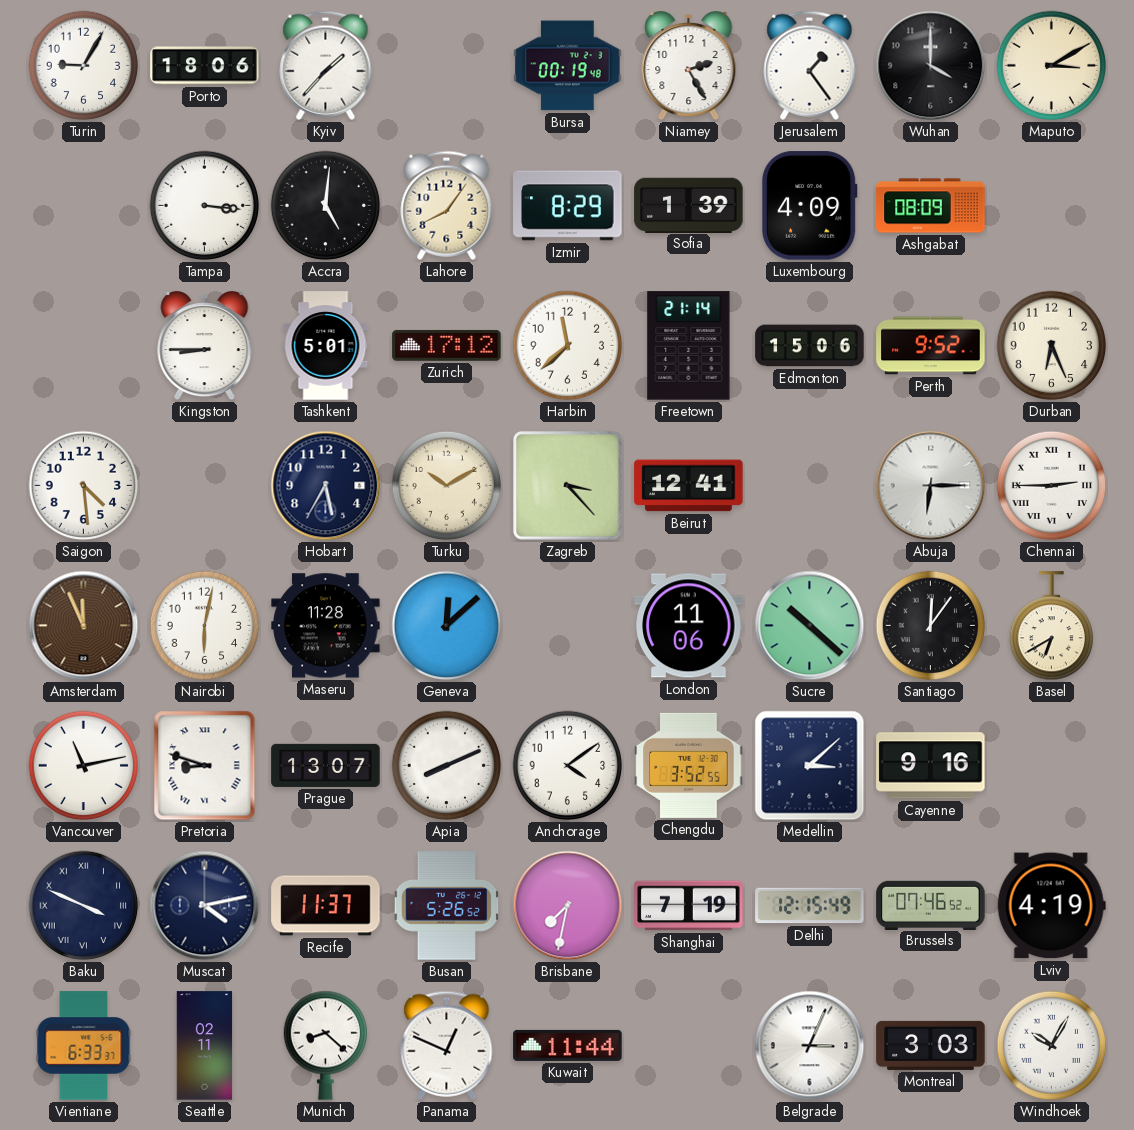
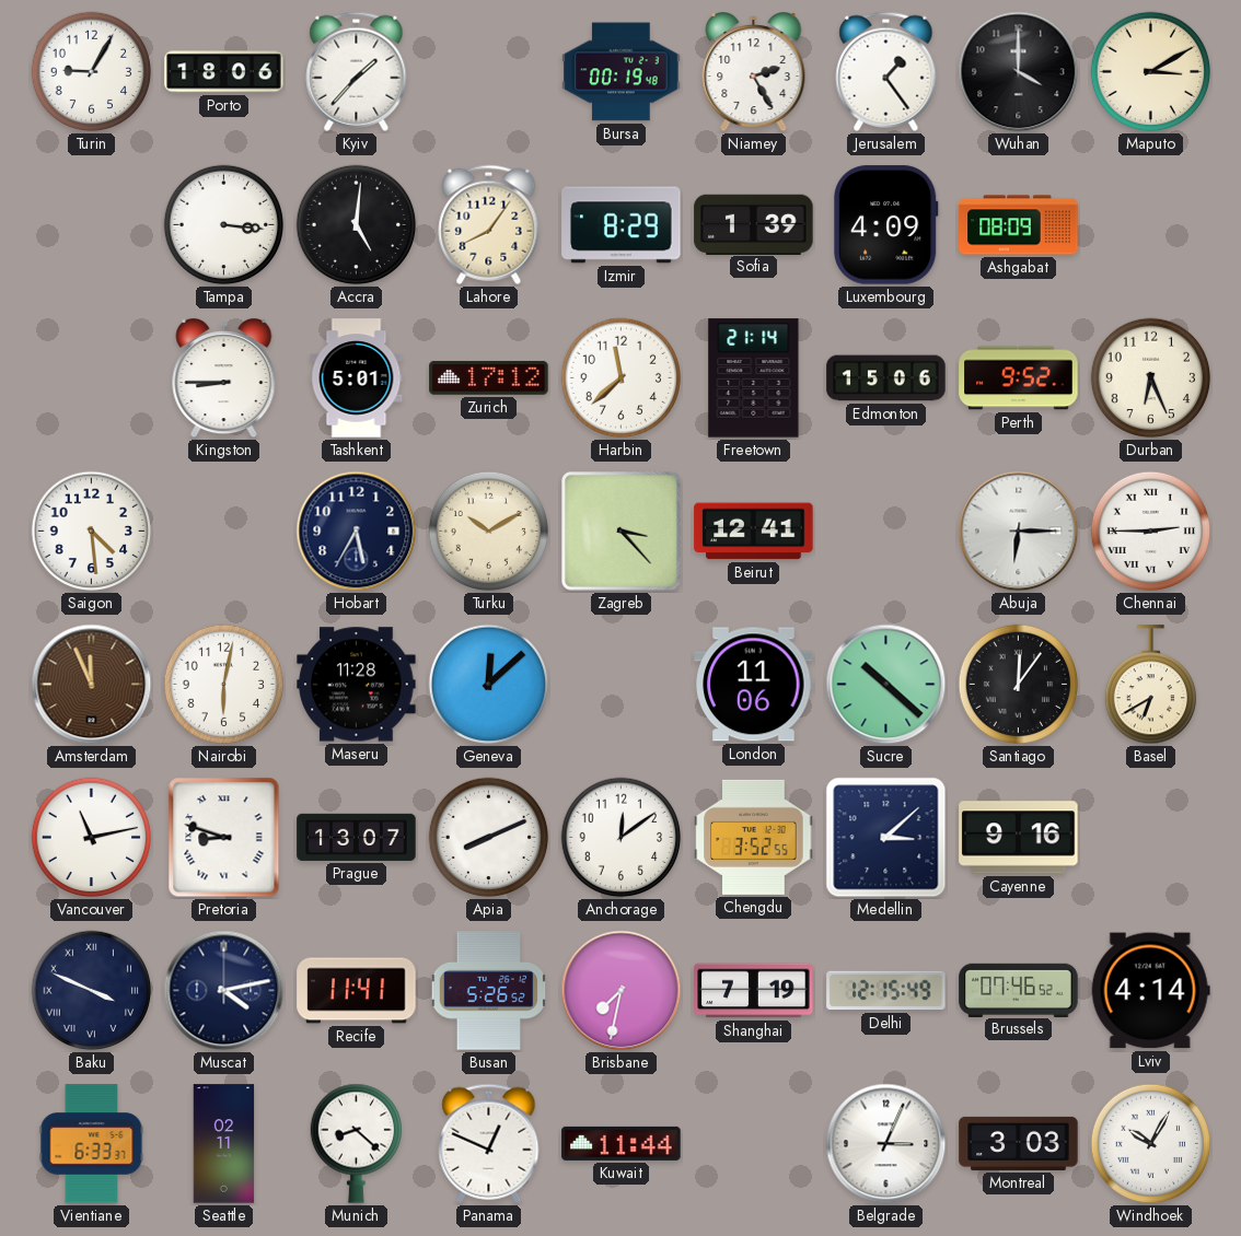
Anchorage: 4:09 -> 12:09 (622, 838)
Recife: 11:37 -> 11:41 (357, 991)
Lviv: 4:19 -> 4:14 (1150, 991)
